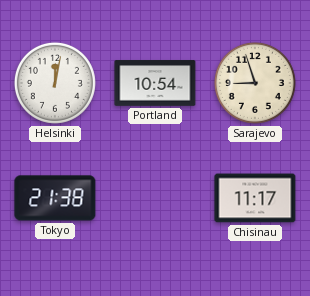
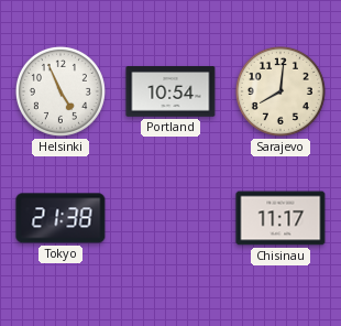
Helsinki: 12:02 -> 4:56 (61, 91)
Sarajevo: 8:57 -> 8:01 (280, 91)
